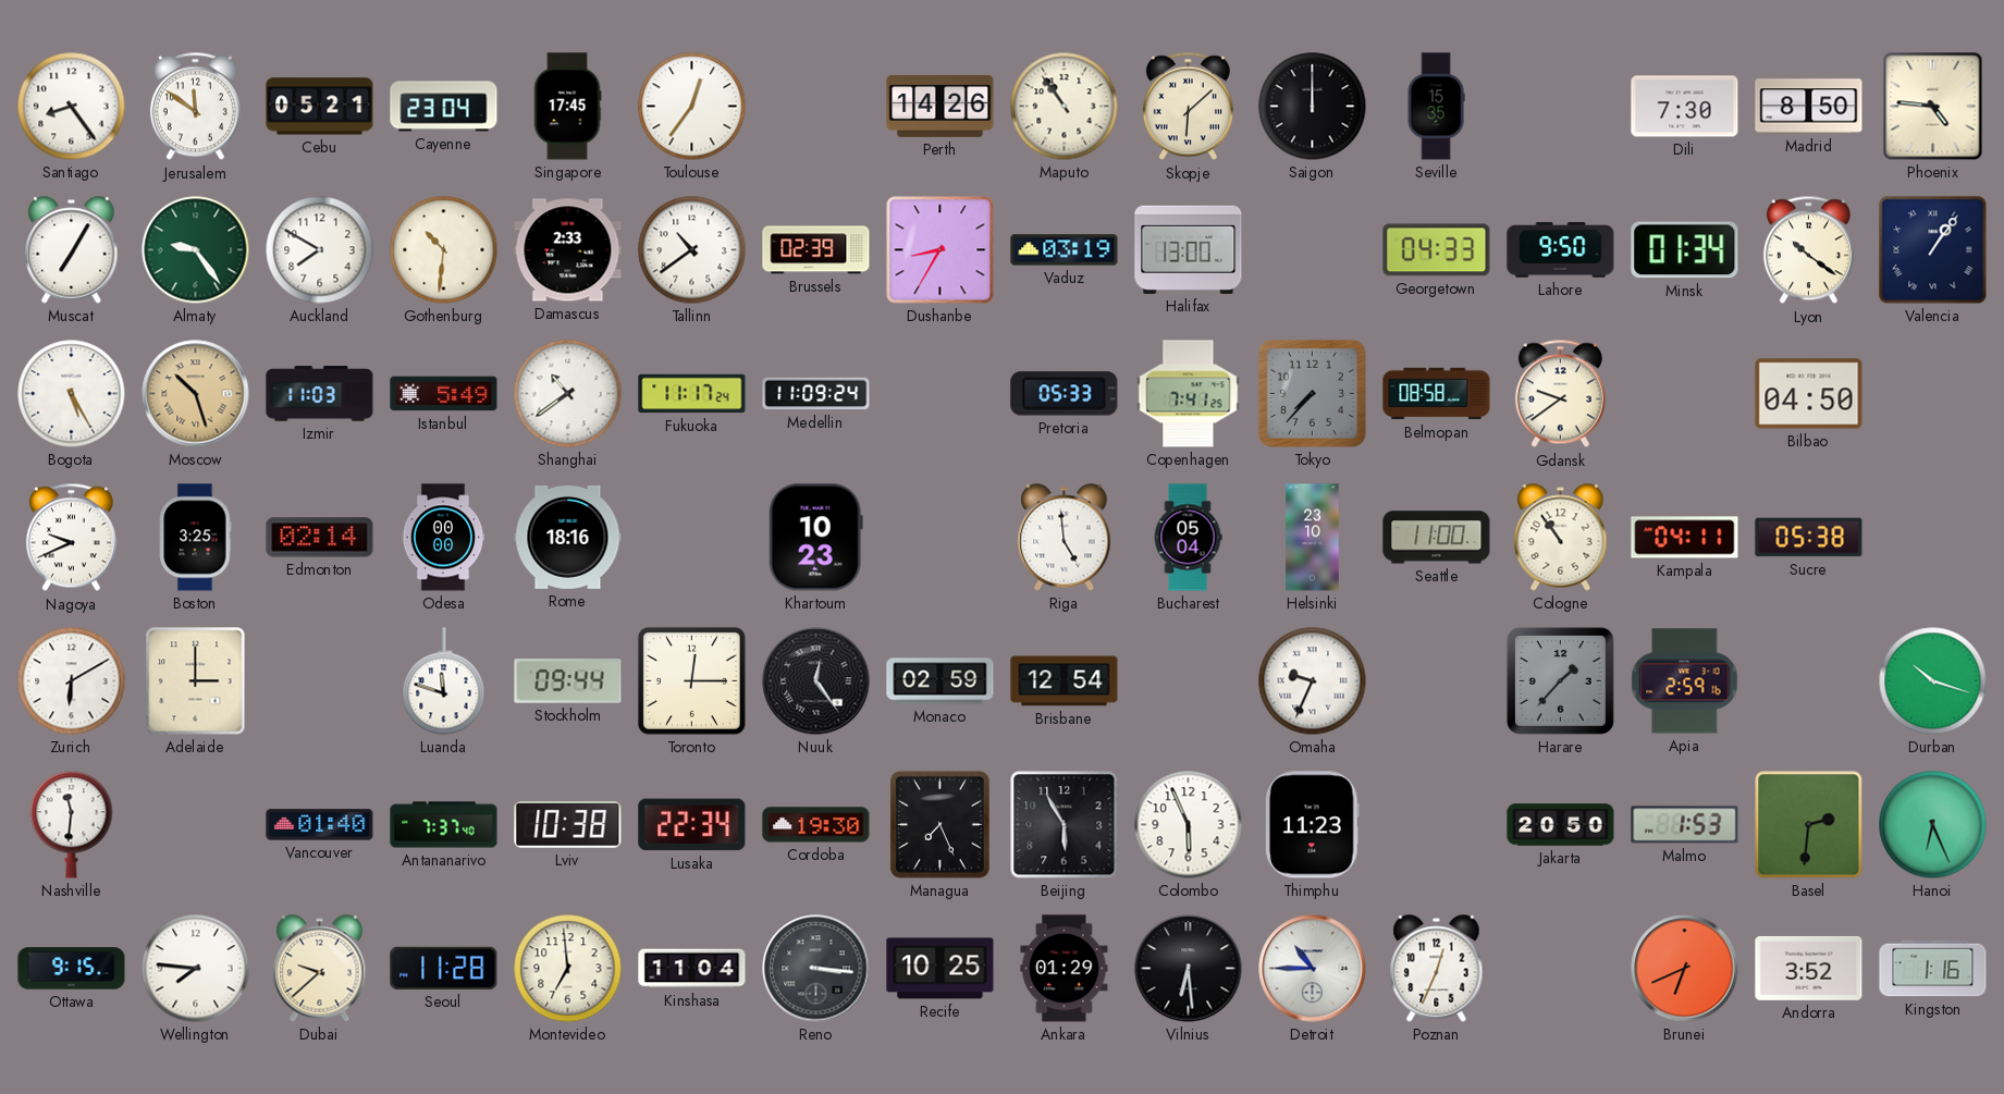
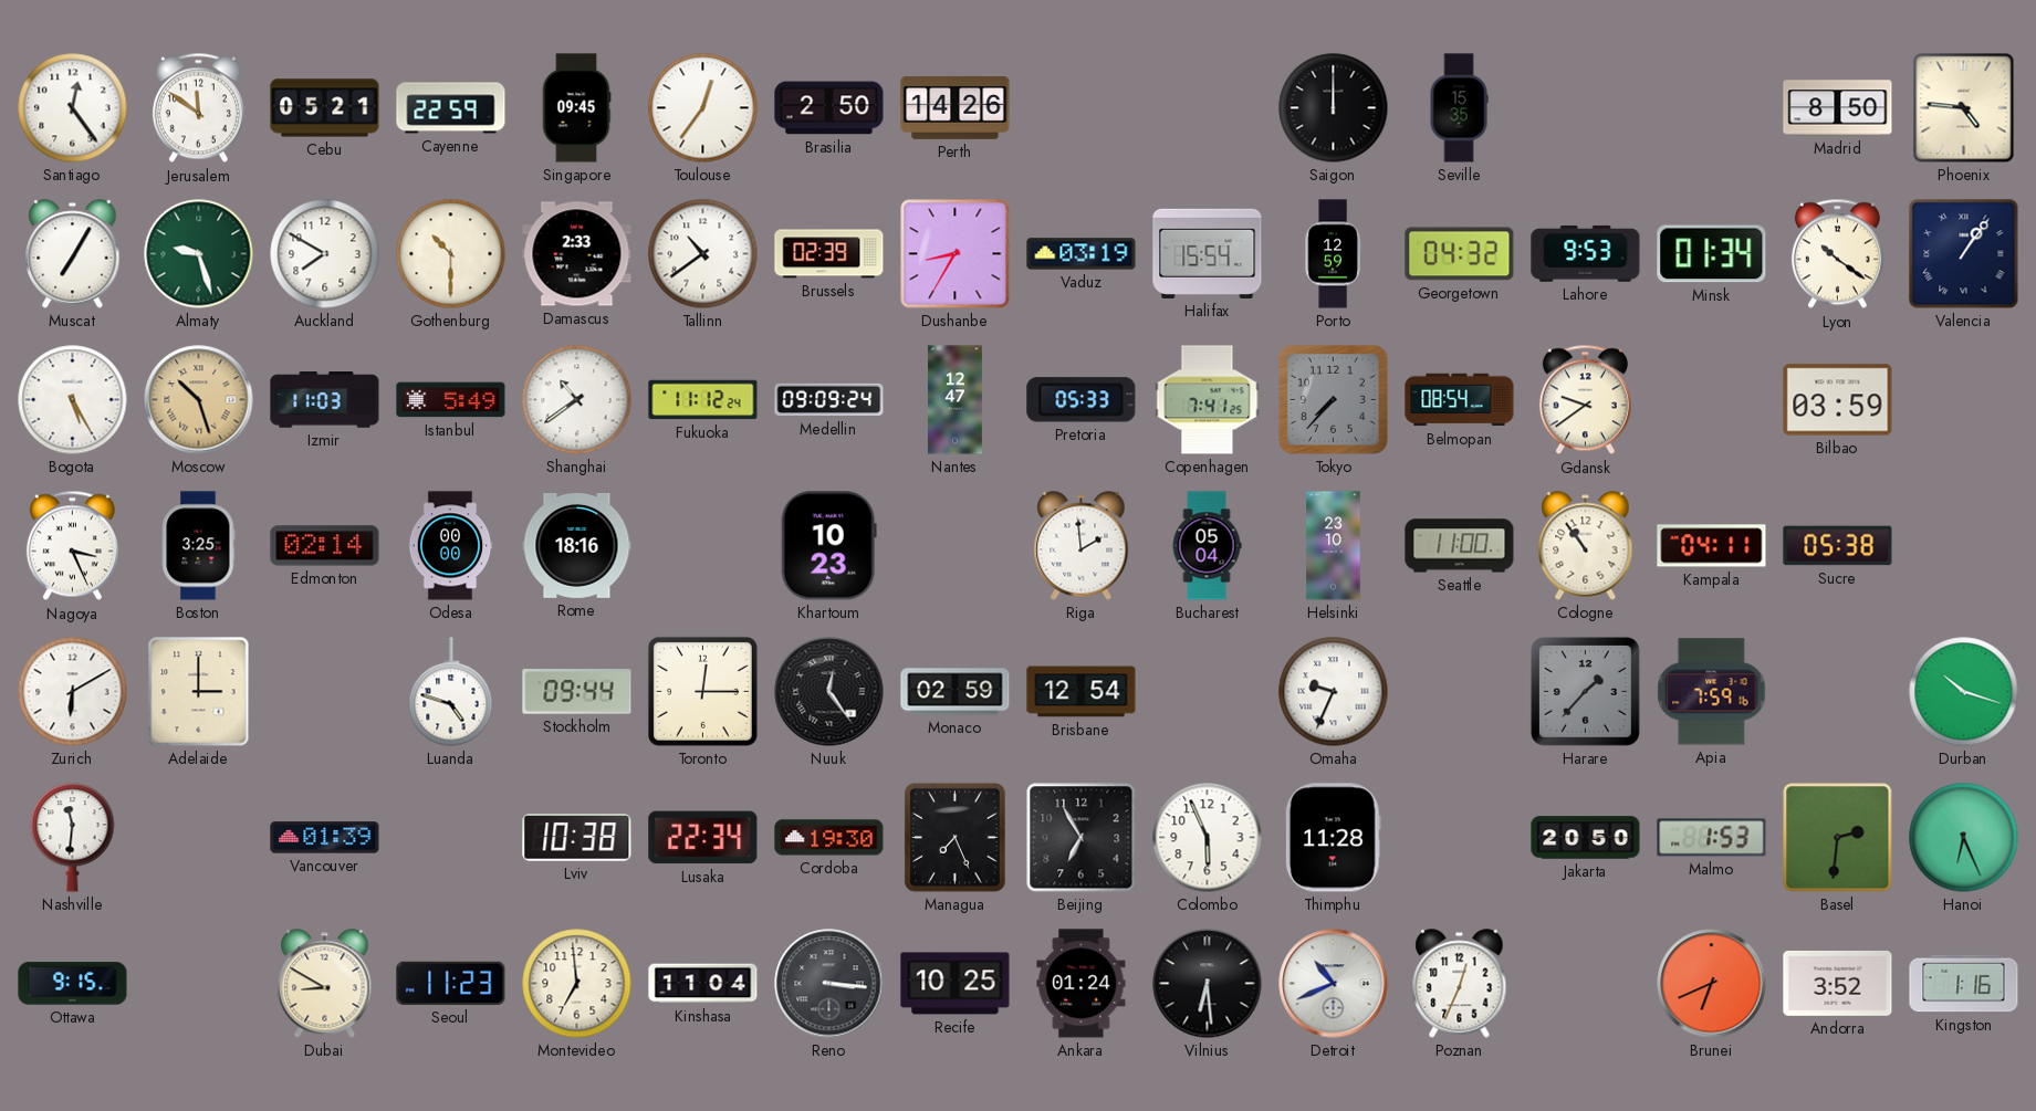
Santiago: 8:24 -> 12:24 (73, 108)
Cayenne: 23:04 -> 22:59 (451, 108)
Singapore: 17:45 -> 09:45 (576, 108)
Brasilia: none -> 2:50 (829, 108)
Maputo: 10:54 -> none (1065, 107)
Skopje: 6:08 -> none (1188, 107)
Dili: 7:30 -> none (1685, 107)
Almaty: 9:24 -> 9:27 (199, 254)
Gothenburg: 10:31 -> 10:30 (451, 254)
Halifax: 13:00 -> 15:54 (1208, 253)
Porto: none -> 12:59 (1333, 254)
Georgetown: 04:33 -> 04:32 (1460, 254)
Lahore: 9:50 -> 9:53 (1586, 253)
Fukuoka: 11:17 -> 11:12 (703, 400)
Medellin: 11:09 -> 09:09 (829, 400)
Nantes: none -> 12:47 (954, 400)
Belmopan: 08:58 -> 08:54 (1460, 400)
Bilbao: 04:50 -> 03:59 (1838, 400)
Nagoya: 9:41 -> 3:26 (72, 546)
Riga: 4:59 -> 1:59 (1082, 546)
Luanda: 11:48 -> 4:48 (451, 692)
Apia: 2:59 -> 7:59 (1712, 692)
Vancouver: 01:40 -> 01:39 (325, 838)
Antananarivo: 7:37 -> none (444, 825)
Beijing: 5:55 -> 6:55 (1082, 838)
Thimphu: 11:23 -> 11:28 (1333, 838)
Wellington: 7:46 -> none (196, 969)
Dubai: 9:38 -> 8:50 (325, 984)
Seoul: 11:28 -> 11:23 (451, 983)
Ankara: 01:29 -> 01:24 (1082, 984)
Detroit: 10:45 -> 10:41 (1334, 984)
